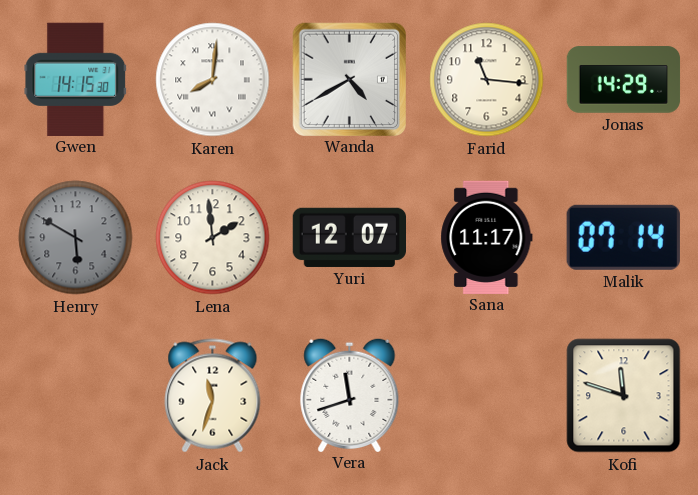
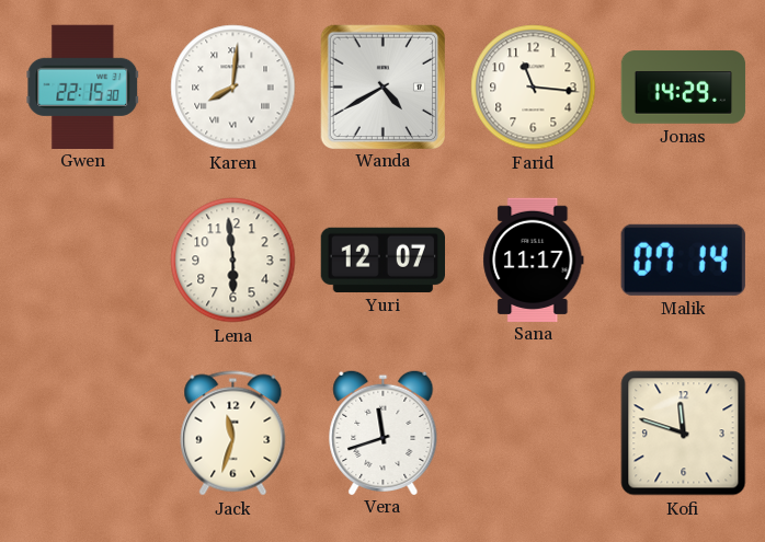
Gwen: 14:15 -> 22:15 (83, 87)
Henry: 5:50 -> none (76, 238)
Lena: 1:59 -> 5:59 (233, 261)
